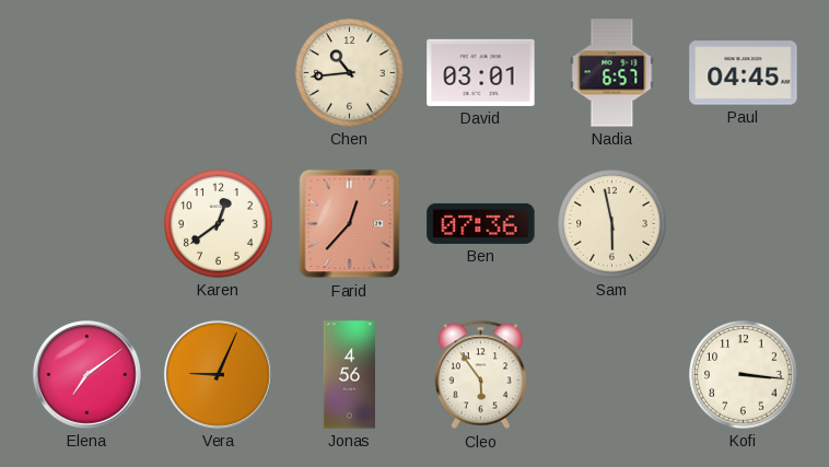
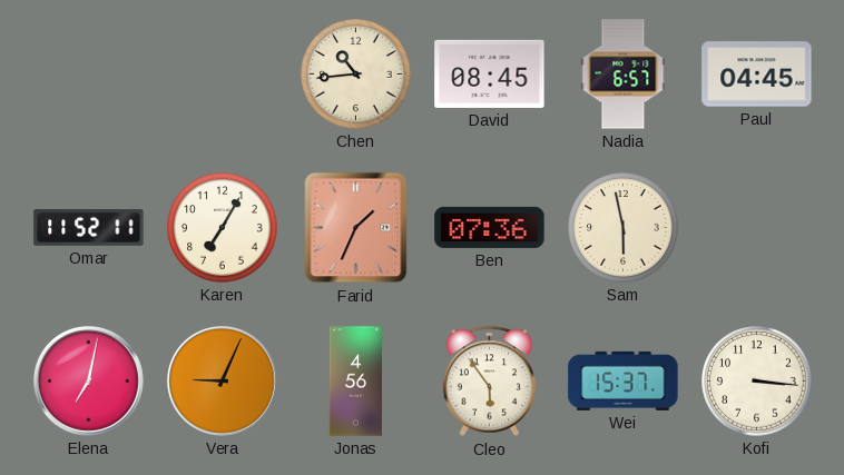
David: 03:01 -> 08:45 (490, 73)
Omar: none -> 11:52 (89, 228)
Karen: 12:39 -> 7:05 (223, 228)
Farid: 12:37 -> 1:34 (356, 228)
Elena: 7:09 -> 7:02 (88, 380)
Wei: none -> 15:37 (624, 380)
